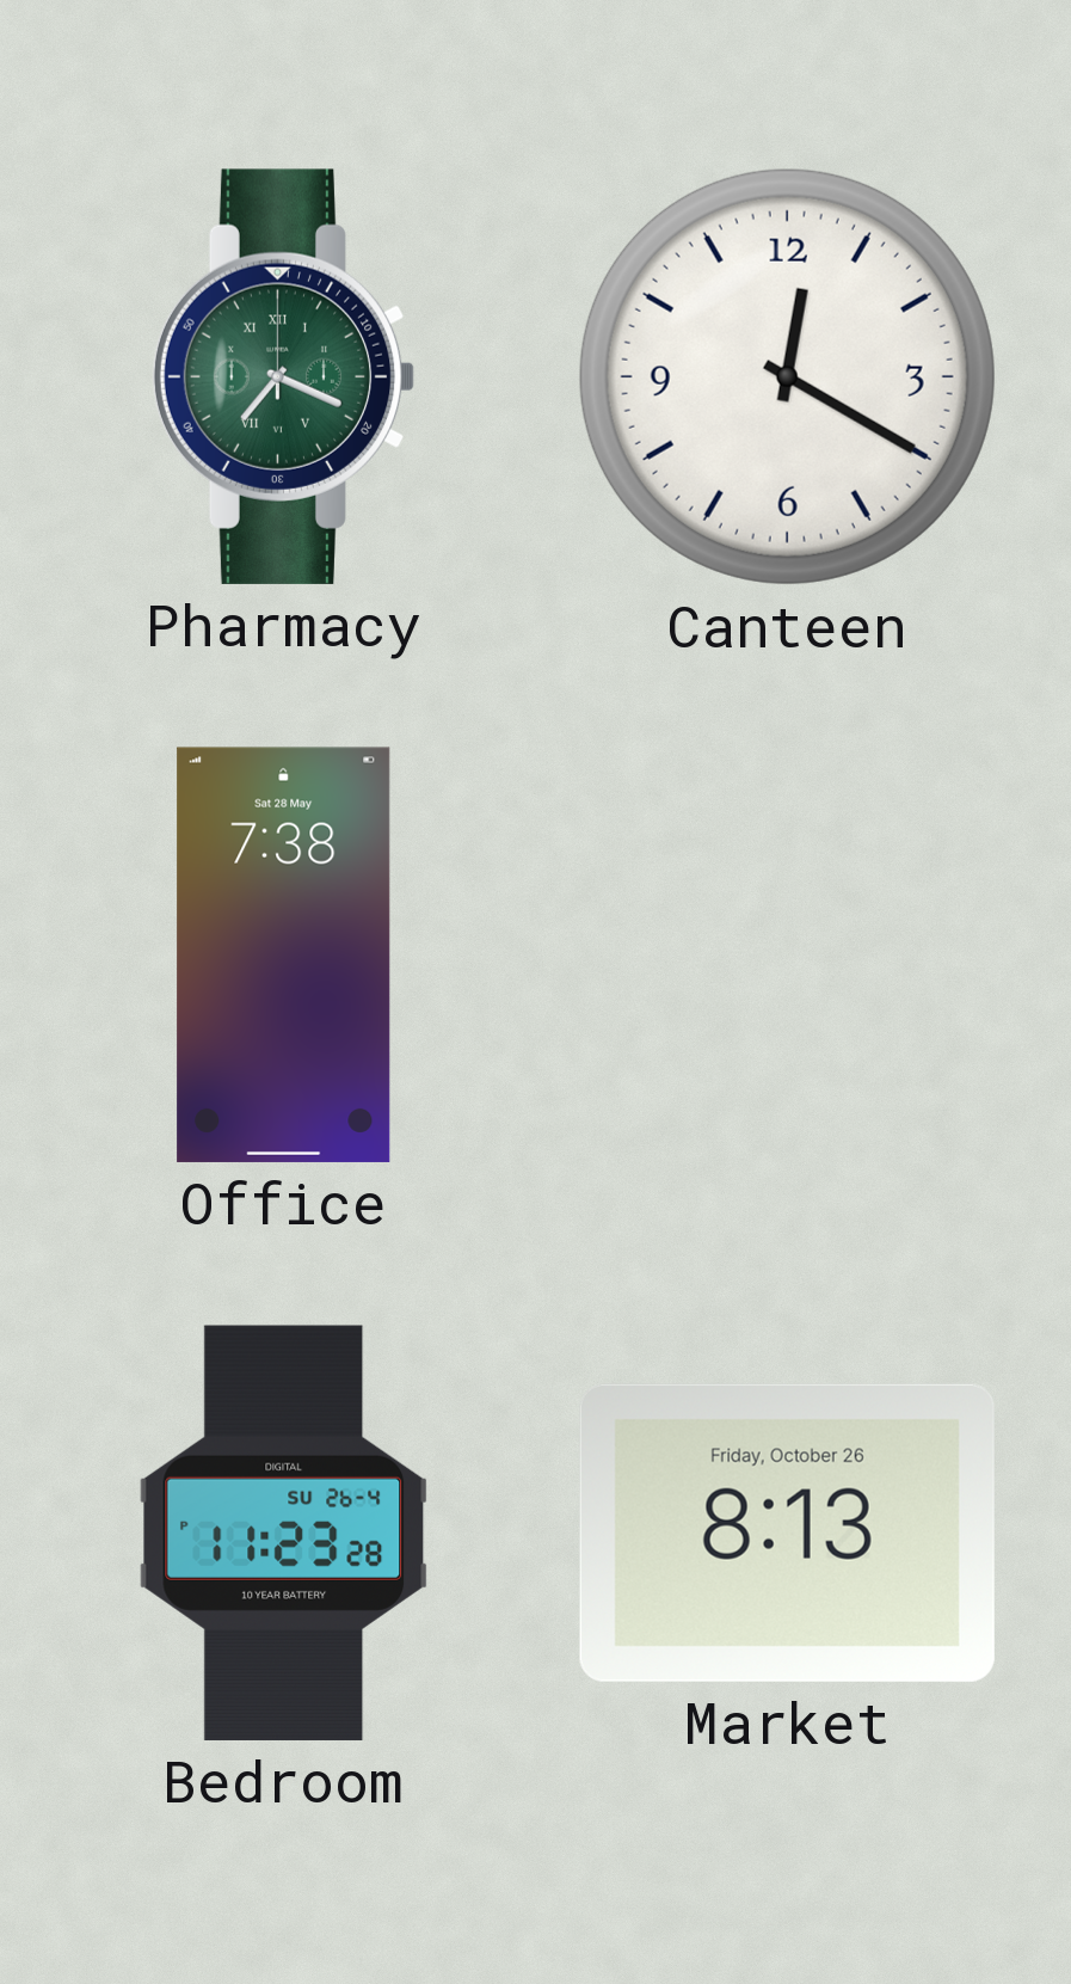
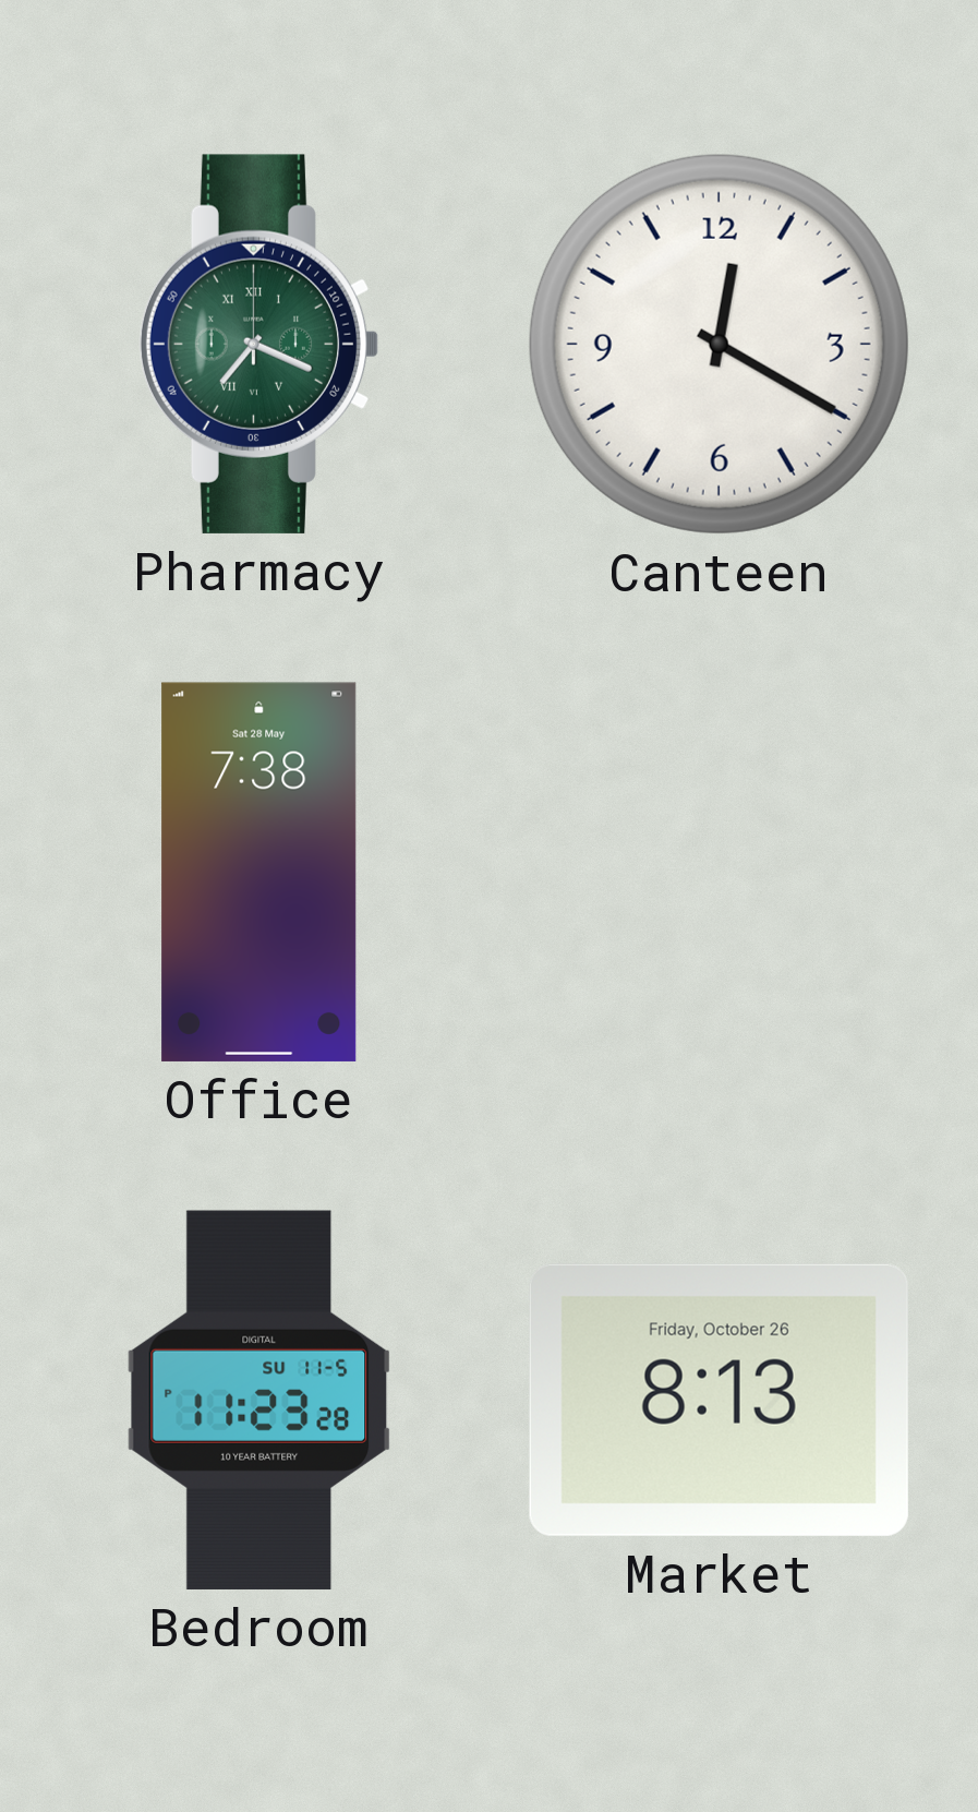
Bedroom date: SU 26-4 -> SU 11-5 (259, 1400)
